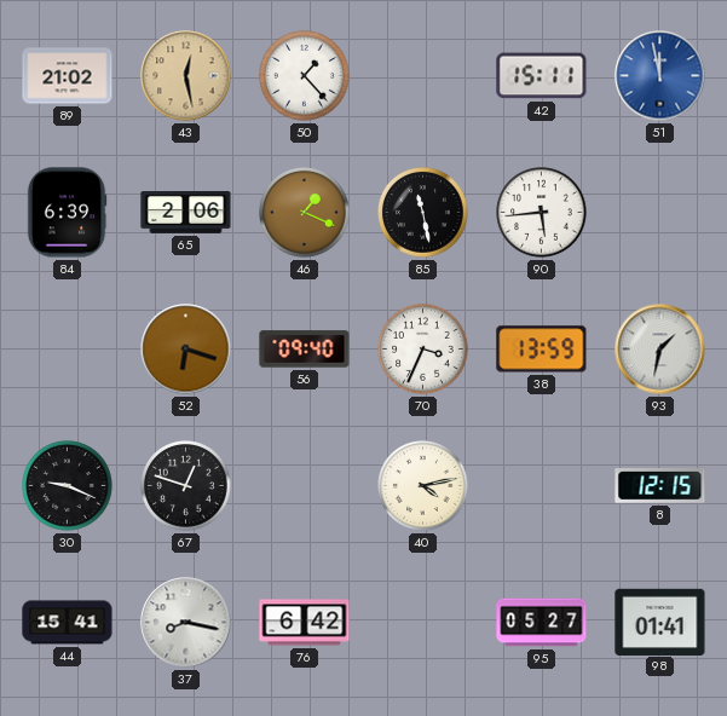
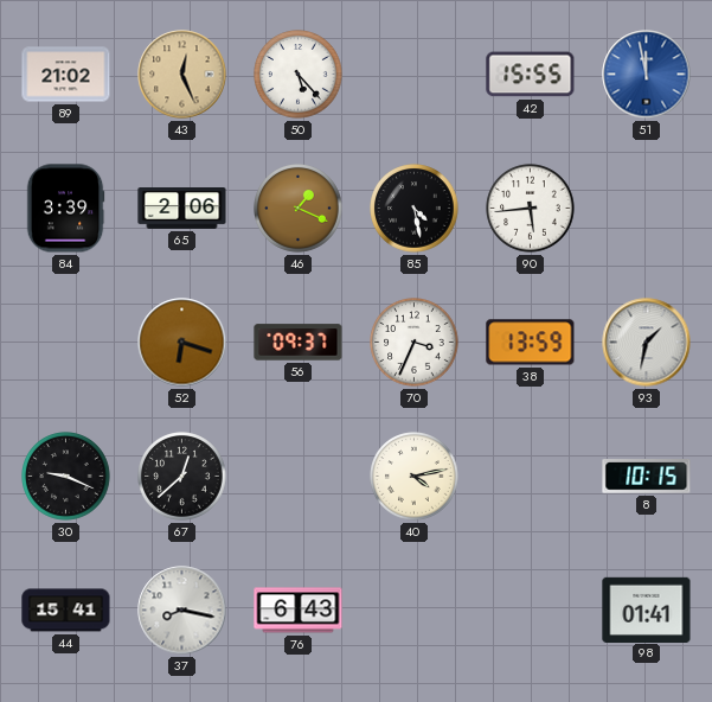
43: 12:28 -> 12:26 (182, 75)
50: 1:23 -> 5:23 (299, 75)
42: 15:11 -> 15:55 (531, 75)
84: 6:39 -> 3:39 (65, 209)
85: 11:28 -> 4:28 (415, 209)
56: 09:40 -> 09:37 (299, 343)
67: 12:48 -> 12:38 (182, 477)
8: 12:15 -> 10:15 (647, 477)
76: 6:42 -> 6:43 (299, 611)
95: 05:27 -> none (542, 623)
